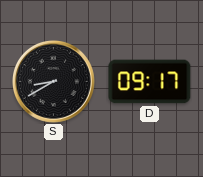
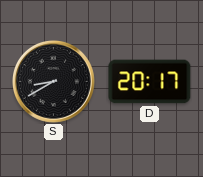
D: 09:17 -> 20:17 (150, 82)
